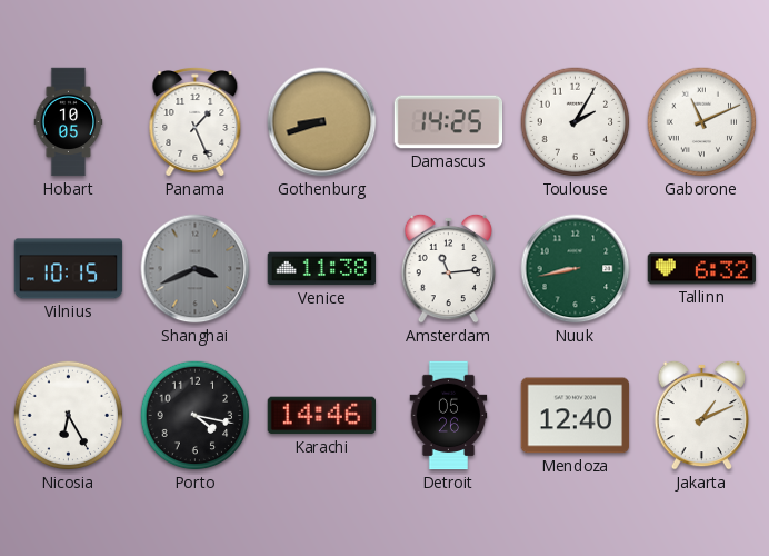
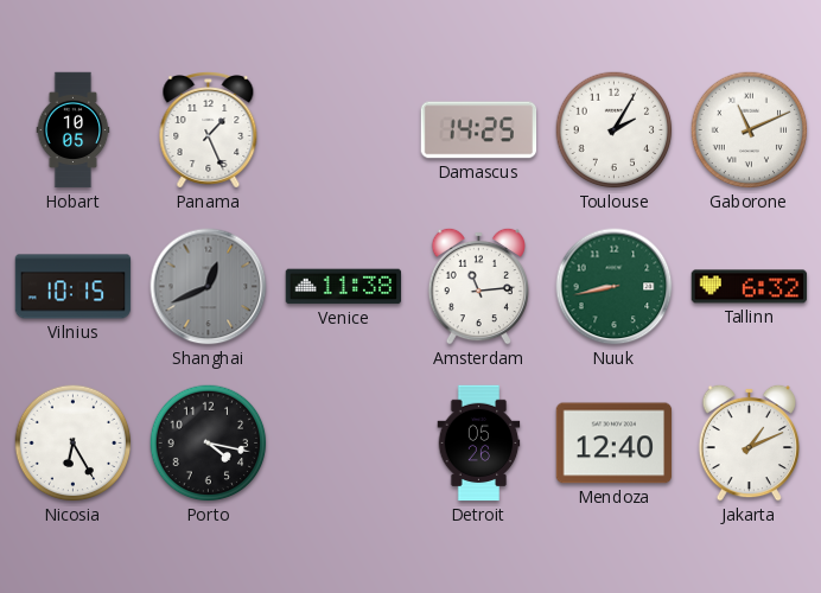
Gothenburg: 8:42 -> none (322, 122)
Shanghai: 3:41 -> 12:41 (209, 287)
Karachi: 14:46 -> none (322, 416)
